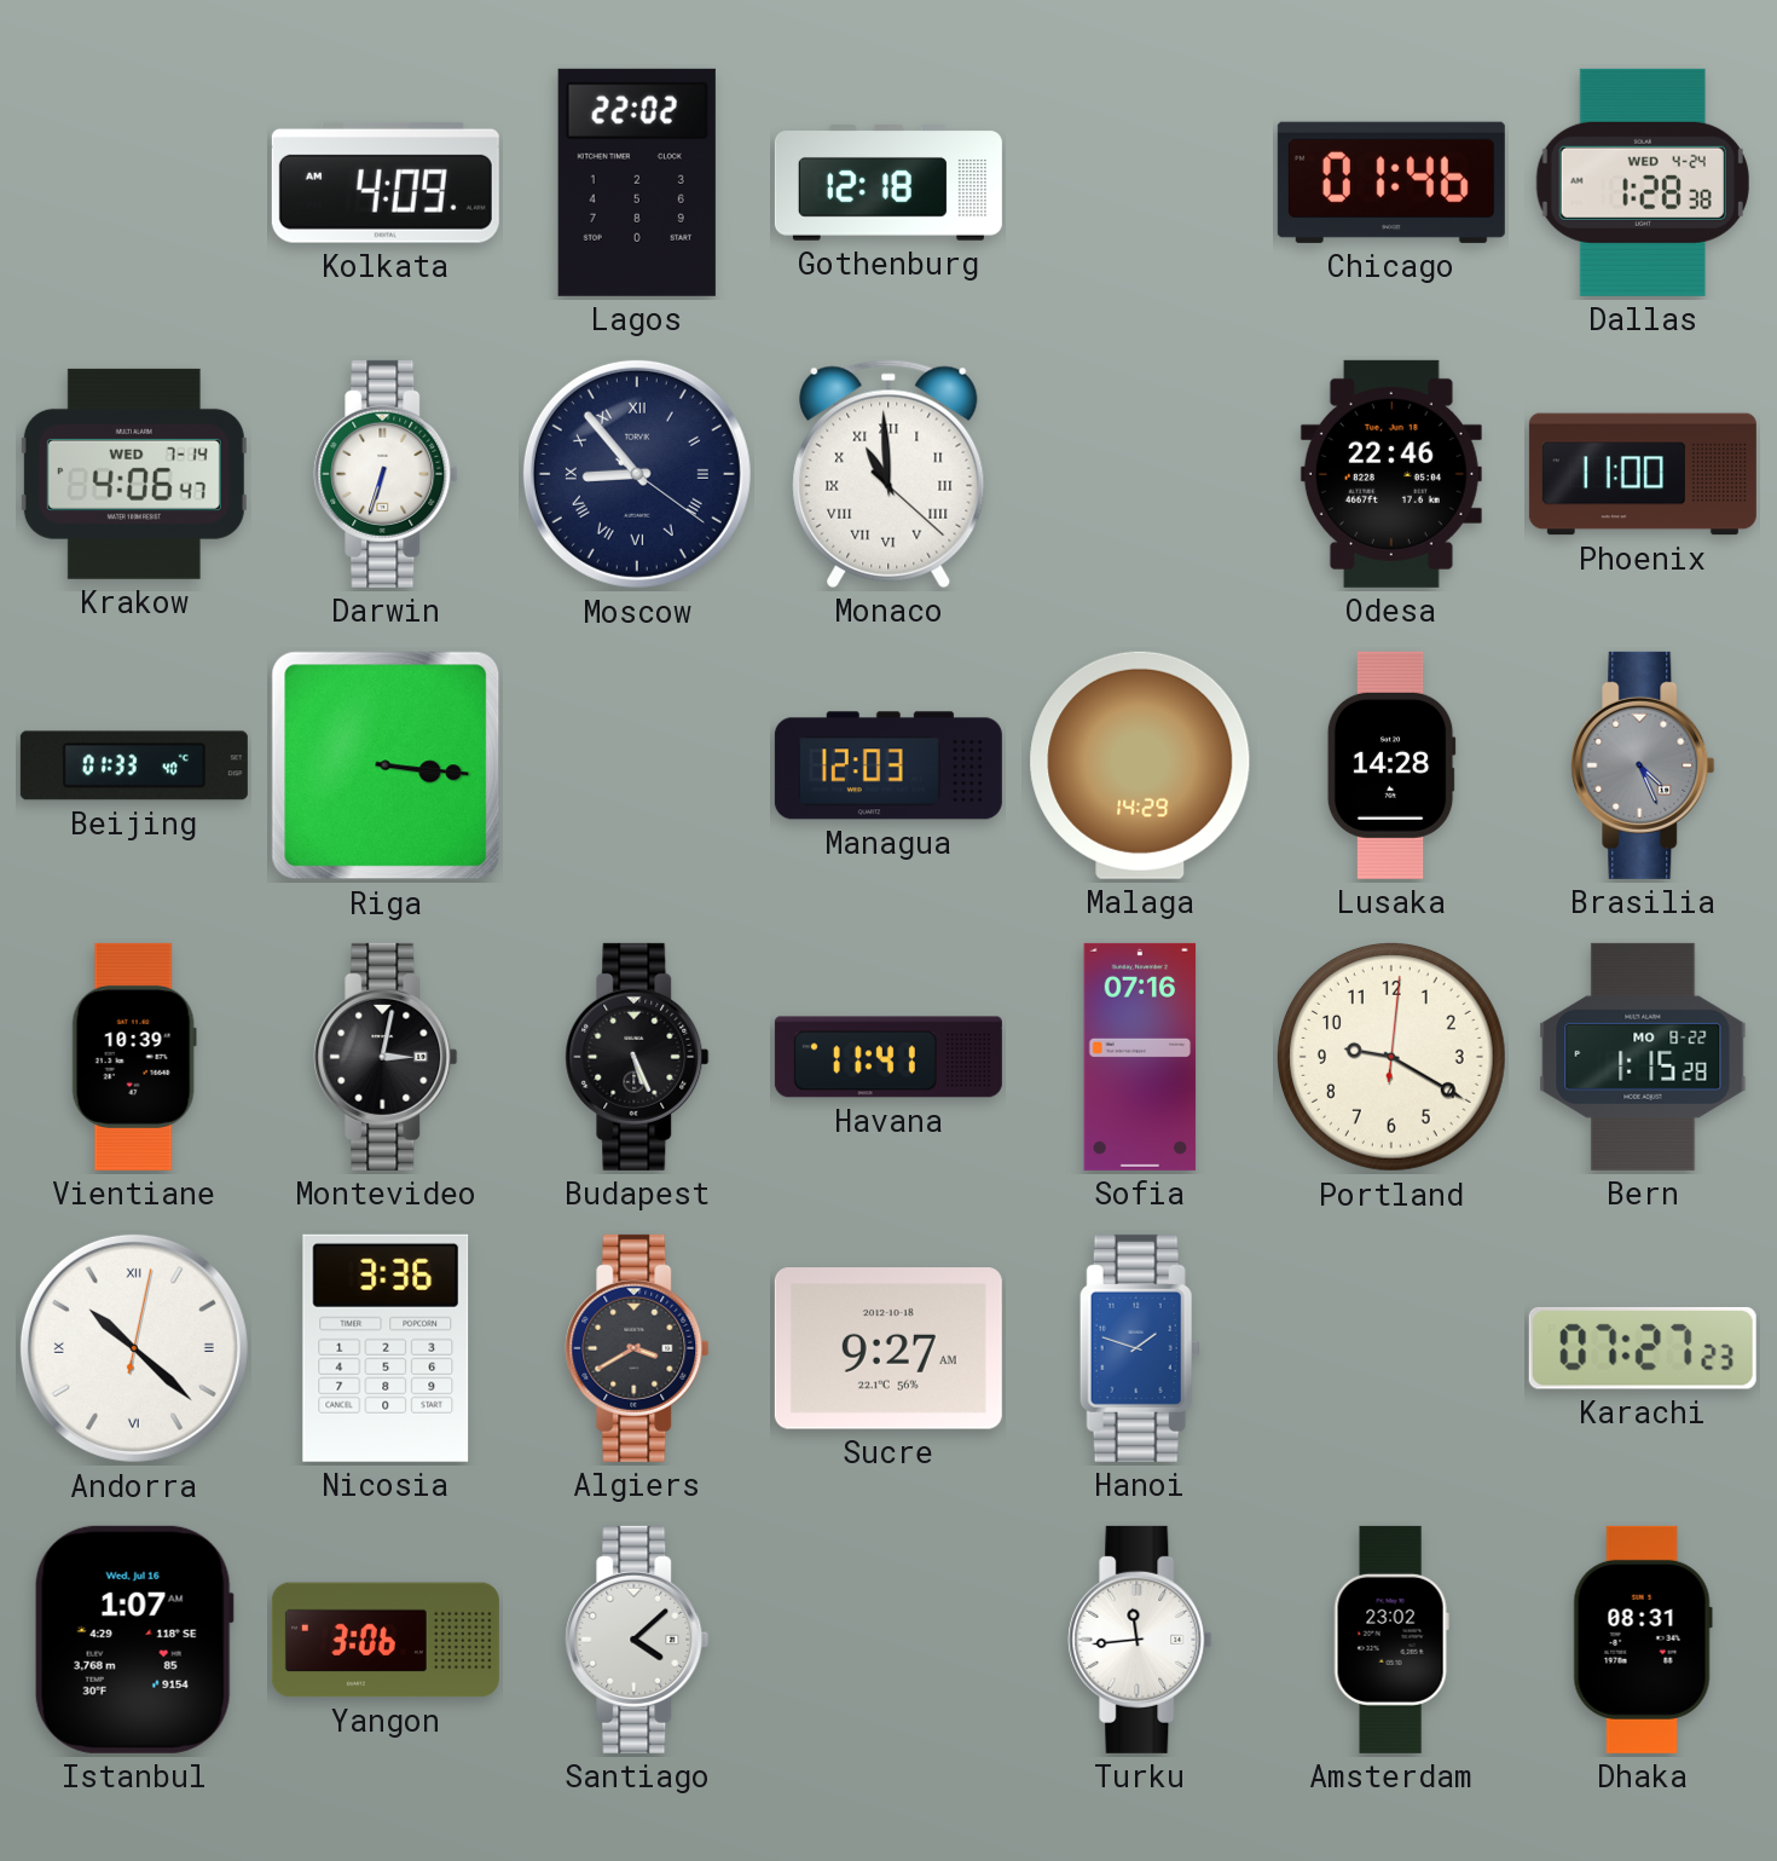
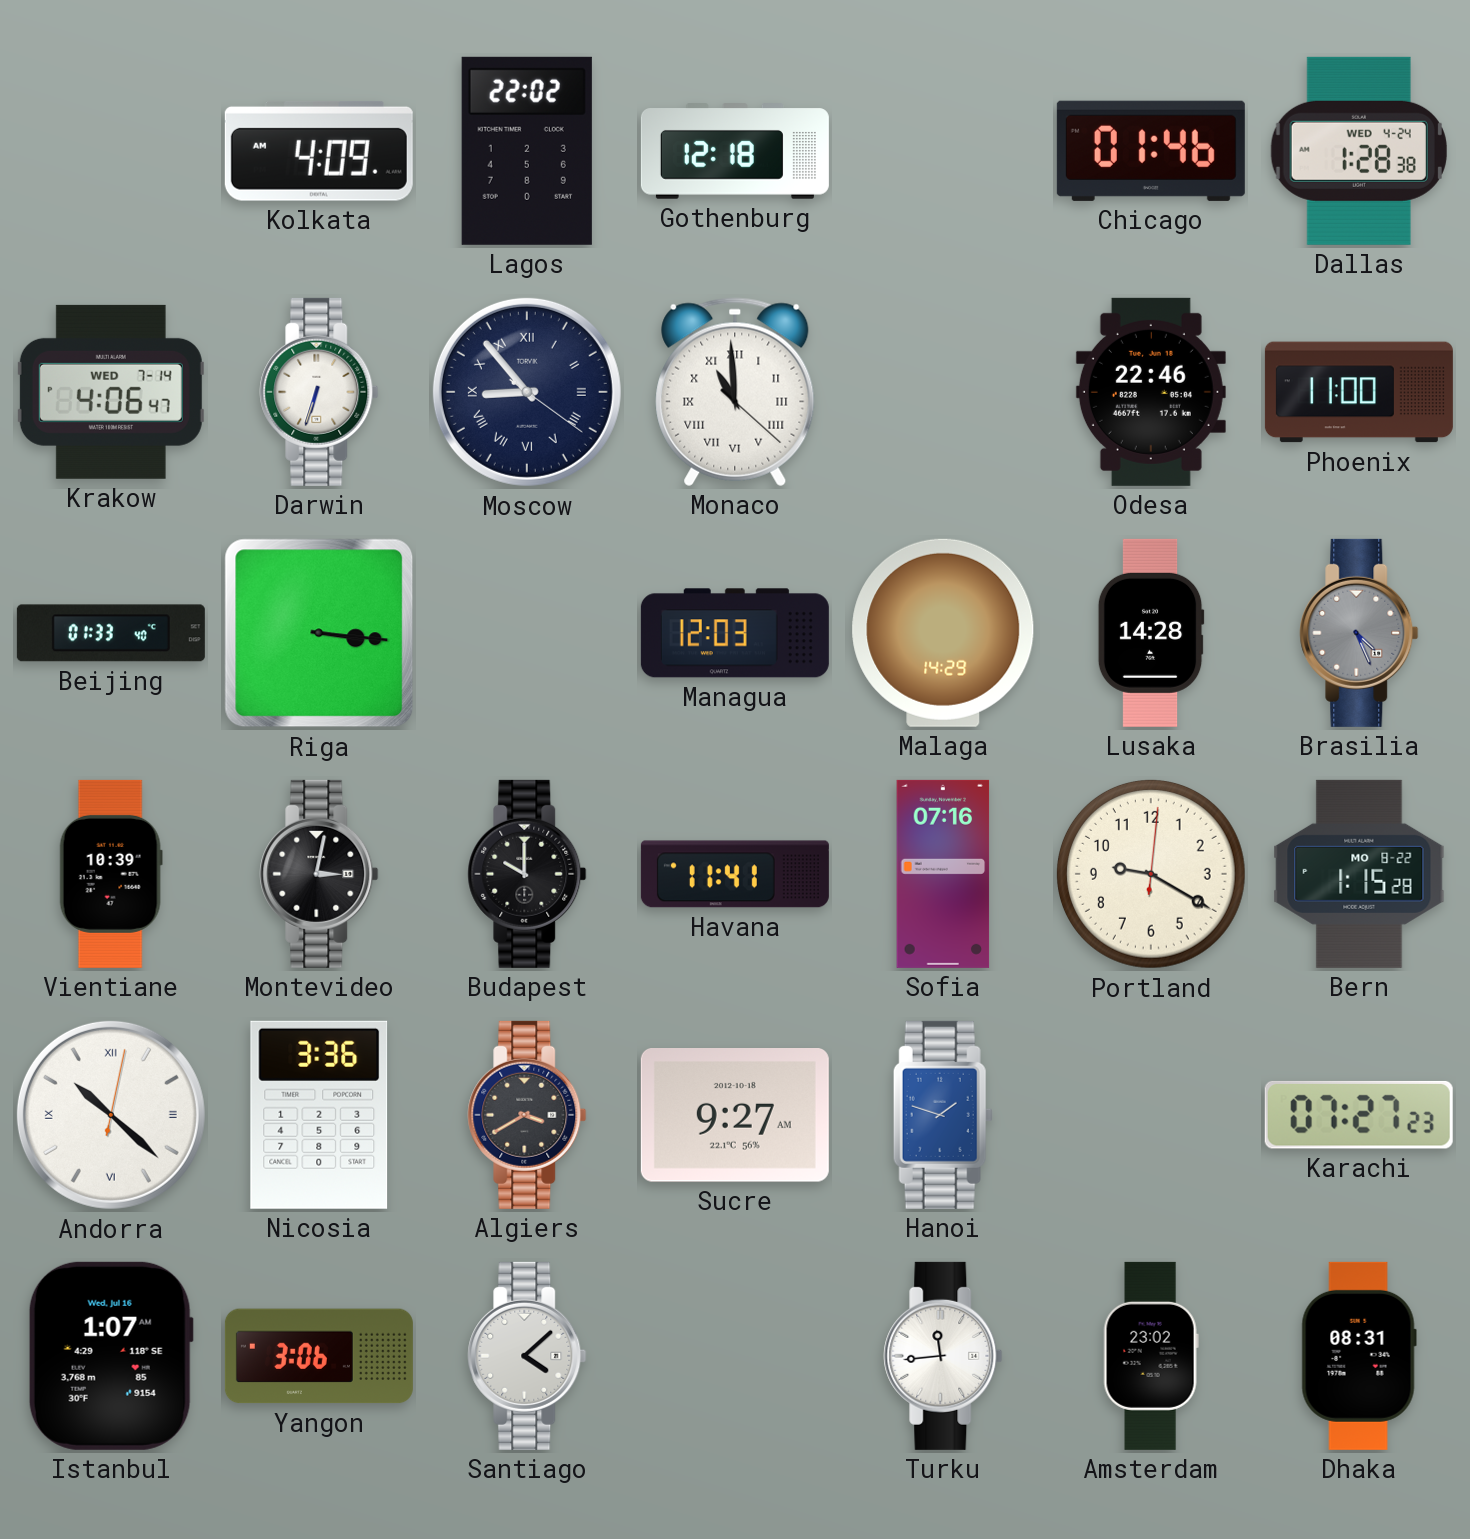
Budapest: 5:26 -> 10:00 (527, 874)
